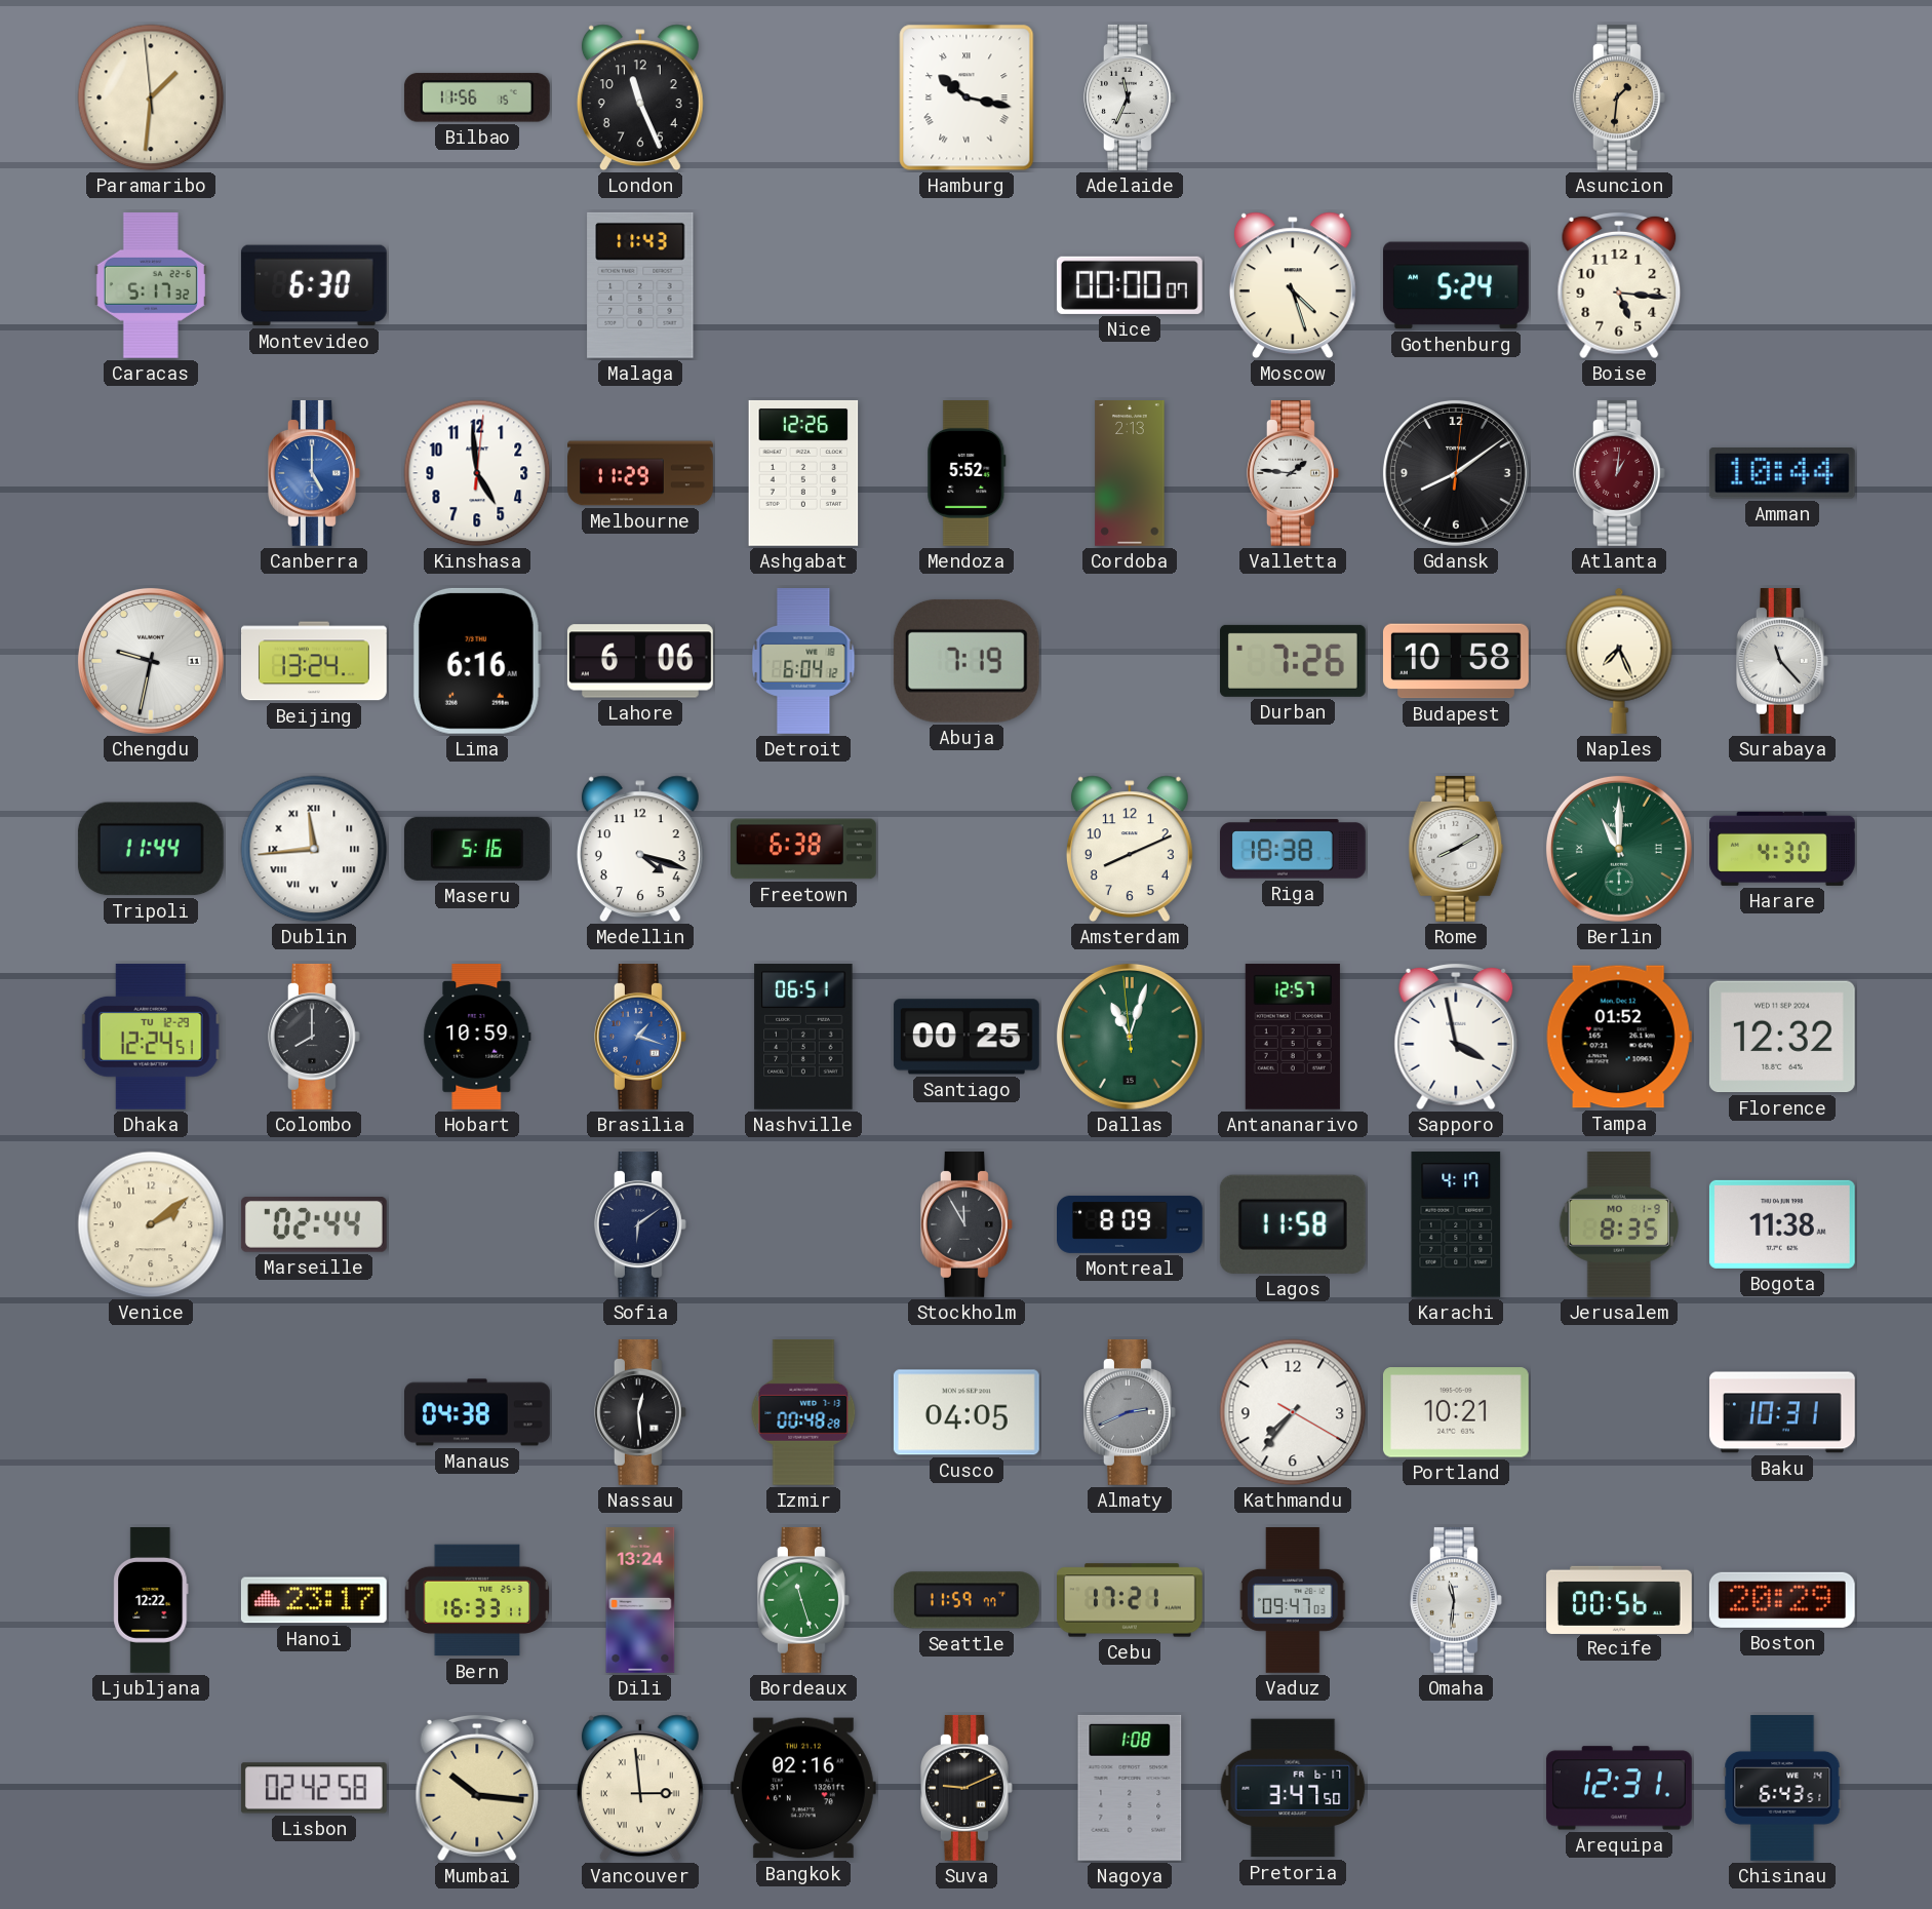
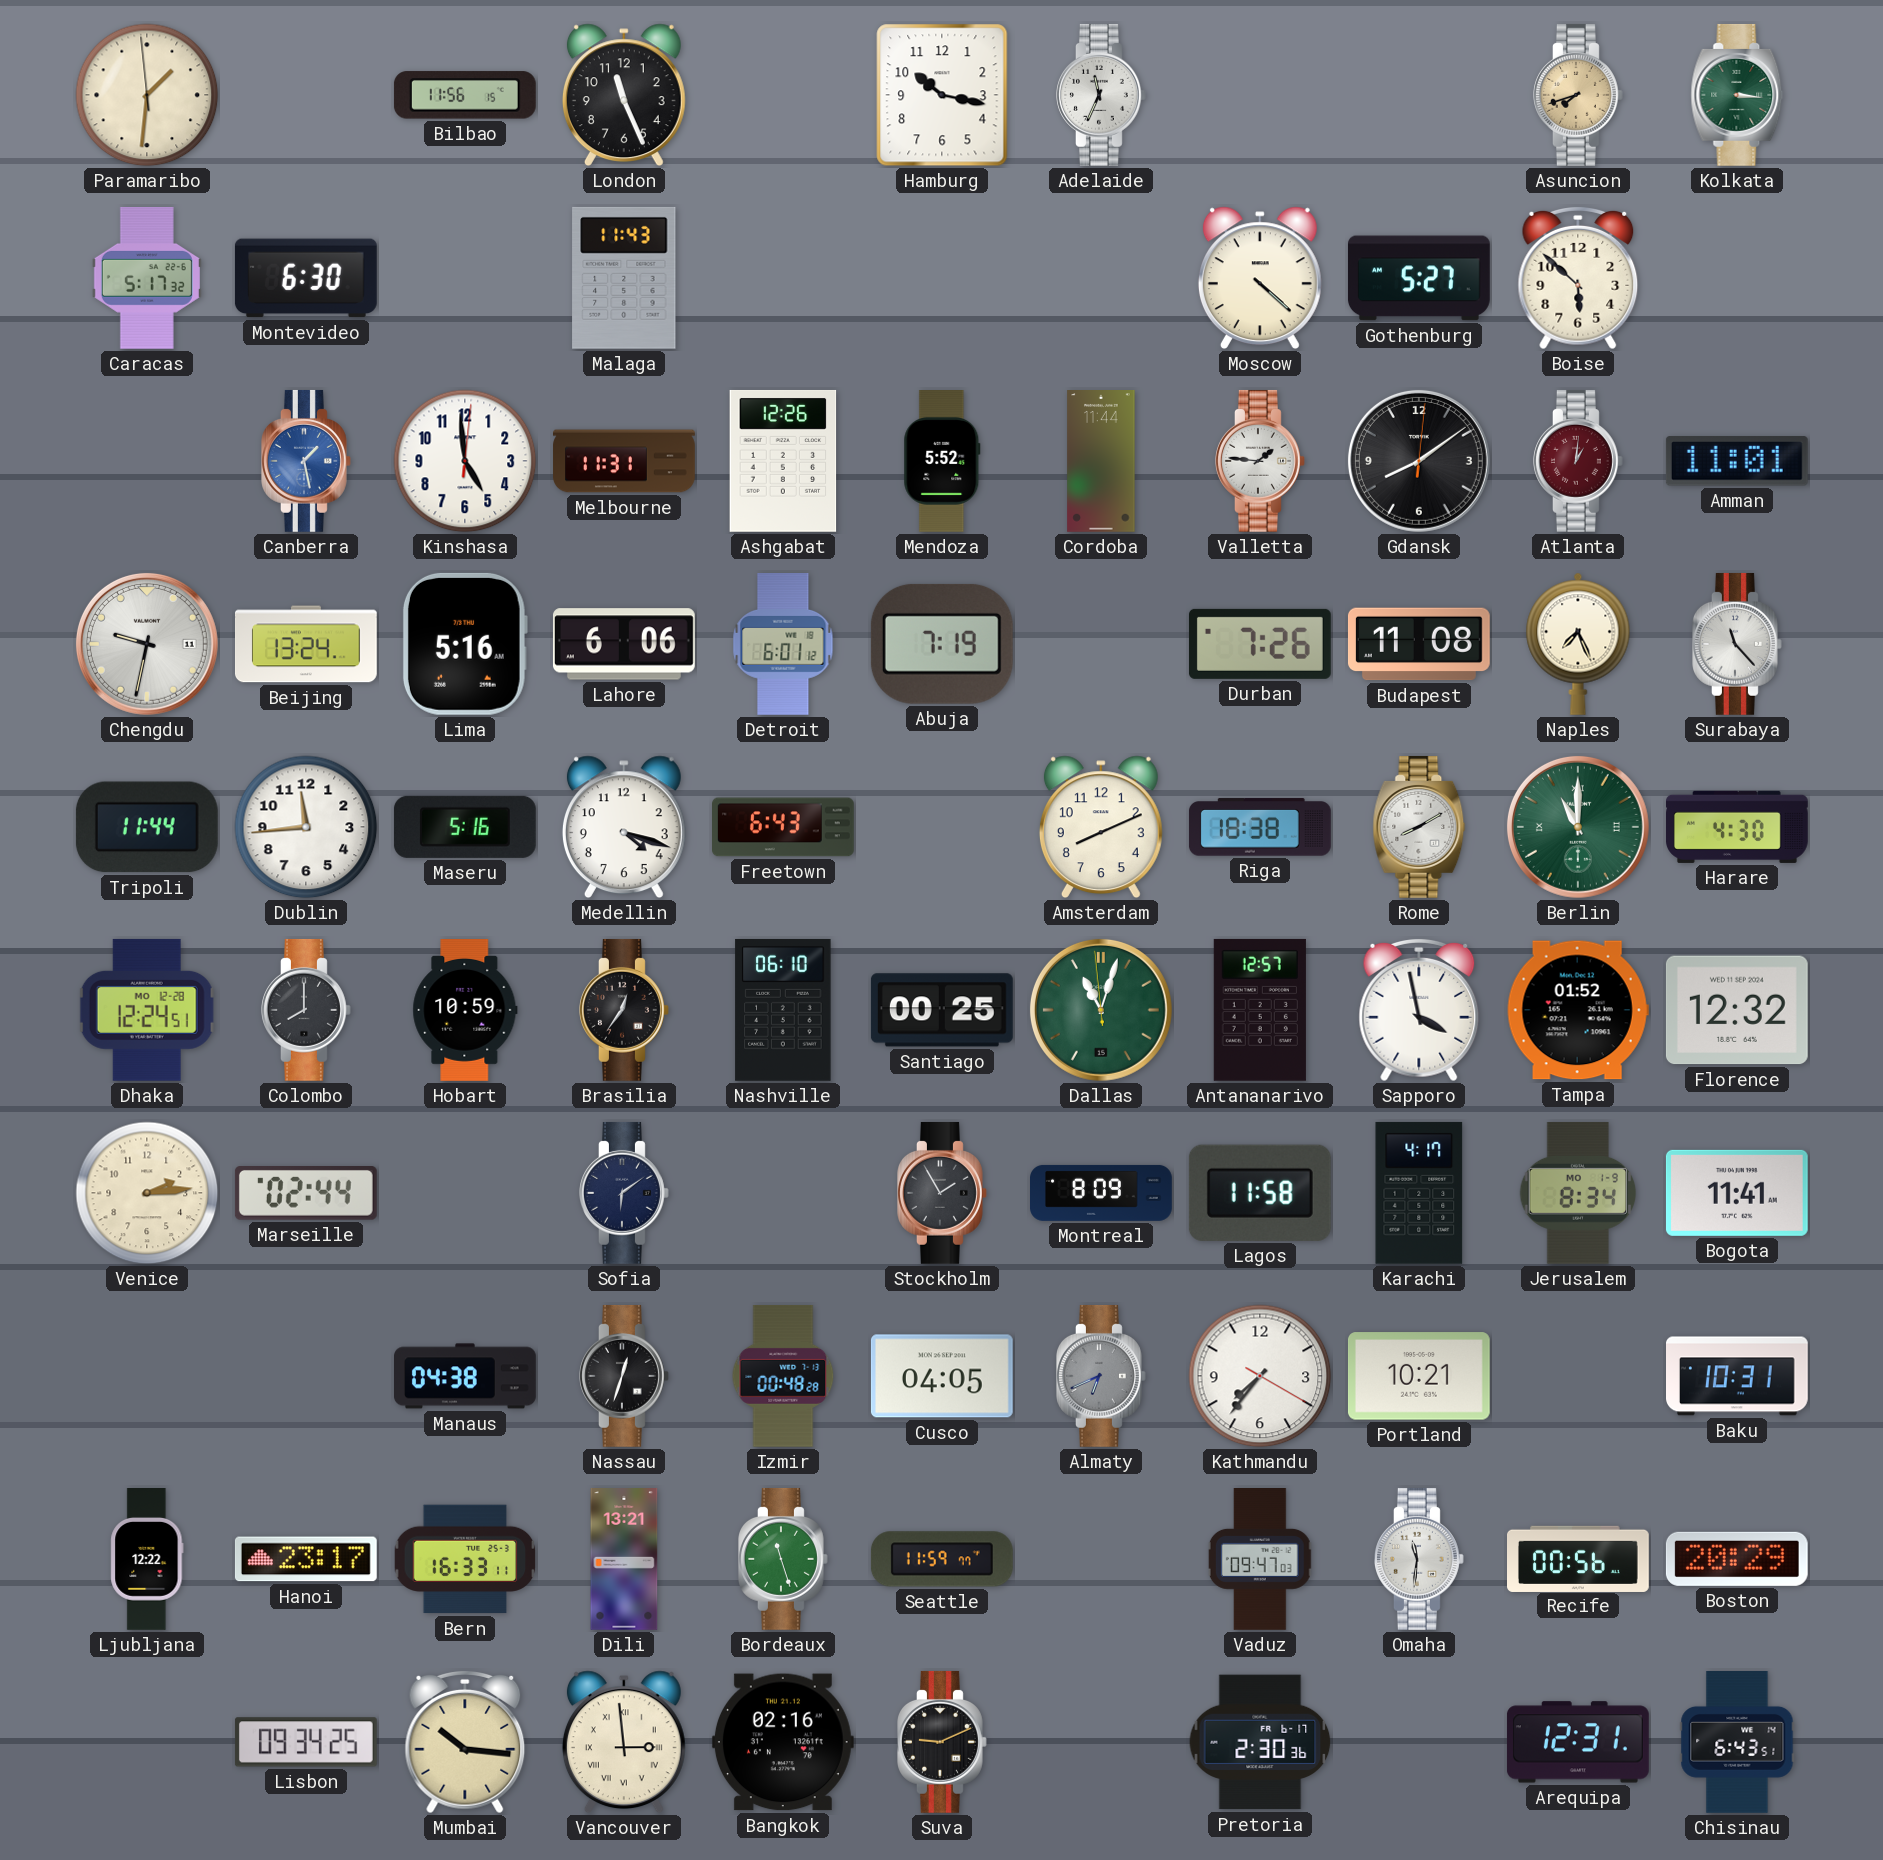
Hamburg numerals: Roman -> Arabic (942, 95)
Asuncion: 1:31 -> 7:42 (1579, 95)
Kolkata: none -> 3:16 (1737, 95)
Nice: 00:00 -> none (1130, 285)
Moscow: 4:27 -> 4:22 (1260, 278)
Gothenburg: 5:24 -> 5:27 (1419, 278)
Boise: 5:16 -> 5:52 (1578, 278)
Canberra: 5:00 -> 1:28 (307, 461)
Melbourne: 11:29 -> 11:31 (624, 461)
Cordoba: 2:13 -> 11:44 (1101, 462)
Amman: 10:44 -> 11:01 (1737, 461)
Lima: 6:16 -> 5:16 (465, 644)
Detroit: 6:04 -> 6:01 (783, 645)
Budapest: 10:58 -> 11:08 (1419, 644)
Dublin numerals: Roman -> Arabic (306, 827)
Freetown: 6:38 -> 6:43 (784, 827)
Dhaka date: TU 12-29 -> MO 12-28 (147, 1010)
Brasilia: 1:18 -> 12:36 (625, 1010)
Brasilia dial: blue -> black (625, 1010)
Nashville: 06:51 -> 06:10 (783, 1010)
Venice: 2:09 -> 2:14 (147, 1193)
Stockholm: 11:55 -> 1:55 (943, 1193)
Jerusalem: 8:35 -> 8:34 (1578, 1193)
Bogota: 11:38 -> 11:41 (1737, 1193)
Nassau: 12:29 -> 12:33 (625, 1376)
Almaty: 2:41 -> 6:41 (1102, 1376)
Dili: 13:24 -> 13:21 (624, 1560)
Cebu: 17:21 -> none (1131, 1600)
Lisbon: 02:42 -> 09:34 (306, 1742)
Nagoya: 1:08 -> none (1130, 1788)
Pretoria: 3:47 -> 2:30 (1260, 1742)
